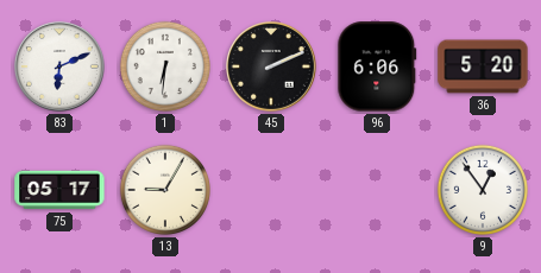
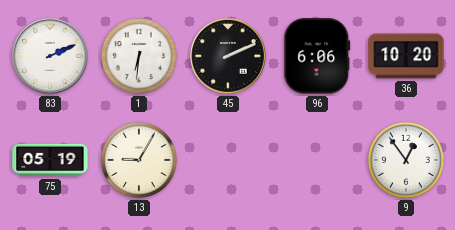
83: 6:11 -> 2:11 (51, 57)
36: 5:20 -> 10:20 (406, 56)
75: 05:17 -> 05:19 (50, 160)
